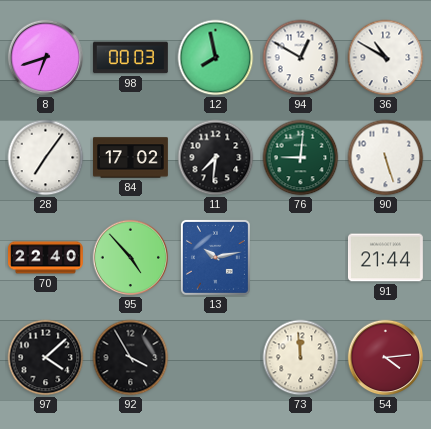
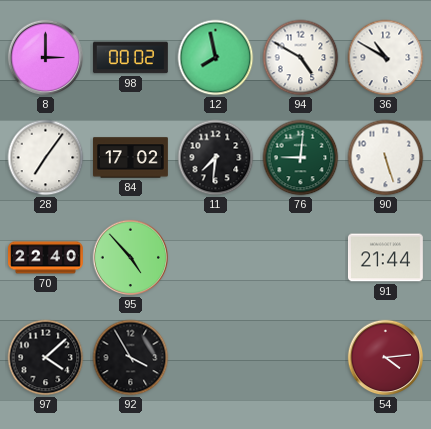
8: 6:42 -> 3:00 (46, 58)
98: 00:03 -> 00:02 (130, 58)
94: 12:50 -> 4:50 (301, 58)
13: 10:13 -> none (215, 257)
73: 11:59 -> none (301, 358)
